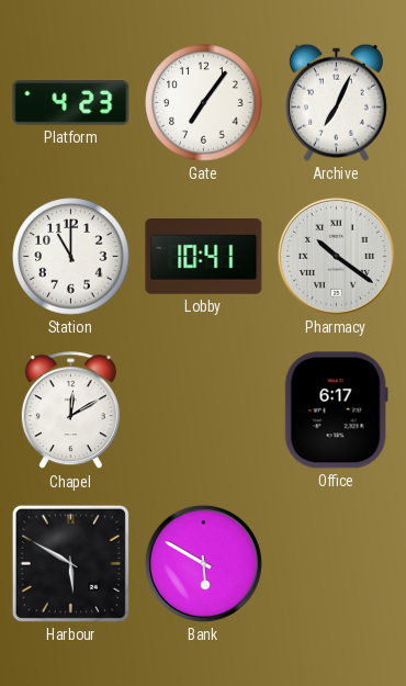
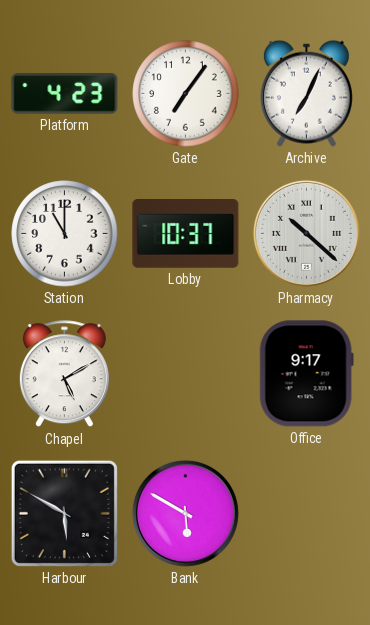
Lobby: 10:41 -> 10:37 (186, 234)
Pharmacy: 10:21 -> 10:22 (306, 233)
Chapel: 12:10 -> 5:10 (64, 374)
Office: 6:17 -> 9:17 (306, 374)
